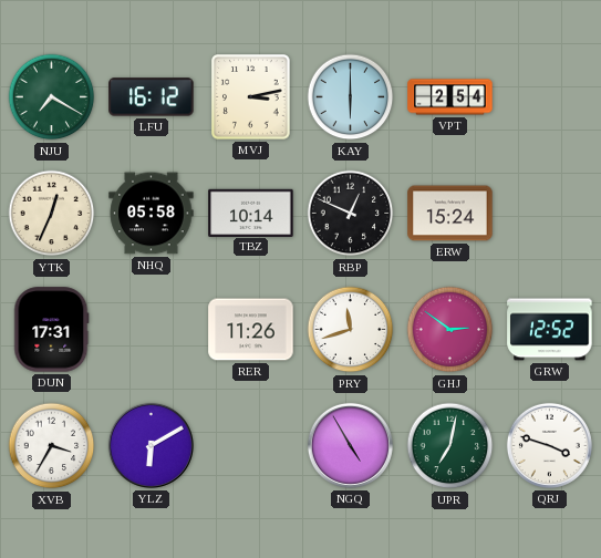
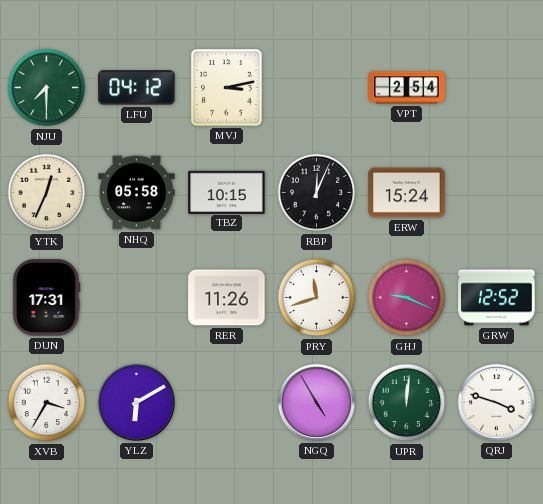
NJU: 7:20 -> 7:30 (47, 88)
LFU: 16:12 -> 04:12 (137, 88)
KAY: 6:00 -> none (351, 97)
TBZ: 10:14 -> 10:15 (227, 192)
RBP: 12:49 -> 12:04 (317, 193)
GHJ: 2:51 -> 9:19 (407, 298)
UPR: 7:02 -> 12:01 (407, 403)
